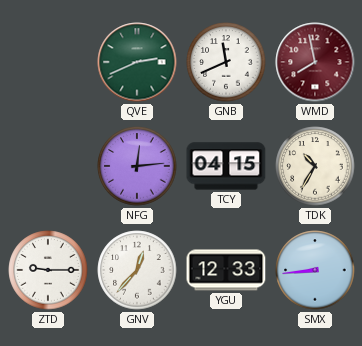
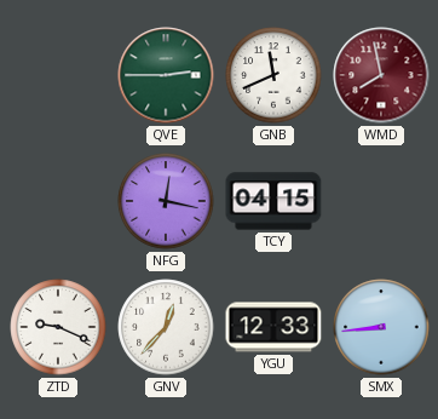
QVE: 2:41 -> 2:45 (166, 75)
NFG: 12:14 -> 12:17 (166, 201)
TDK: 10:35 -> none (315, 166)
ZTD: 9:15 -> 9:19 (58, 327)
